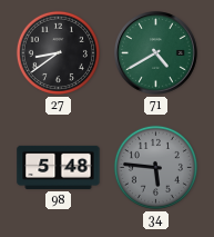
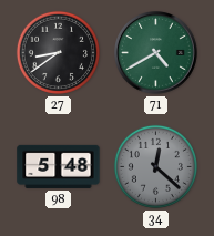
34: 5:46 -> 12:22 (155, 166)
